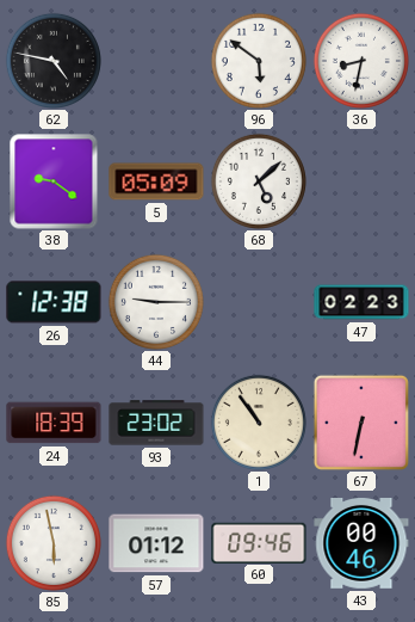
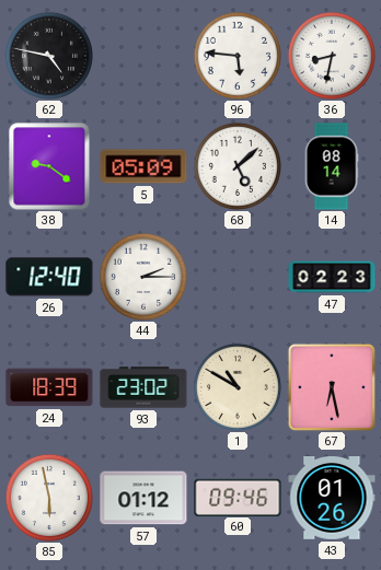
96: 5:51 -> 5:46 (238, 56)
14: none -> 08:14 (332, 166)
26: 12:38 -> 12:40 (49, 277)
44: 9:15 -> 2:15 (143, 277)
1: 10:54 -> 10:50 (238, 387)
67: 6:32 -> 6:28 (332, 387)
43: 00:46 -> 01:26 (332, 499)
